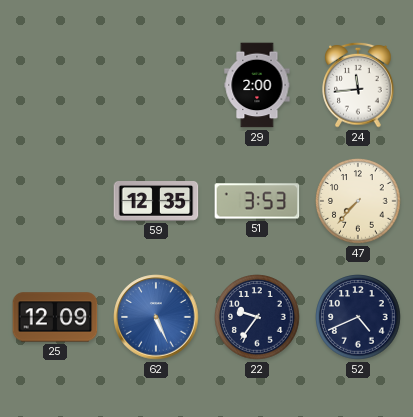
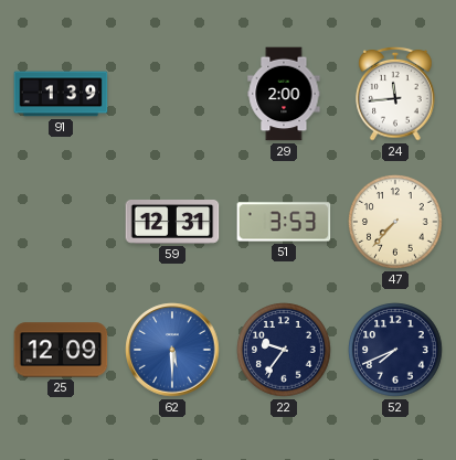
91: none -> 1:39 (61, 94)
59: 12:35 -> 12:31 (172, 223)
62: 5:26 -> 5:30 (172, 350)
52: 4:41 -> 7:41 (395, 350)
